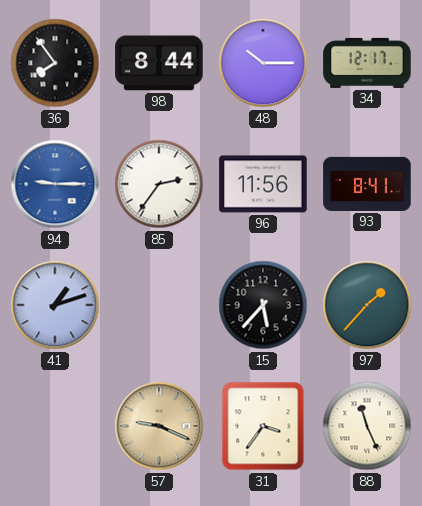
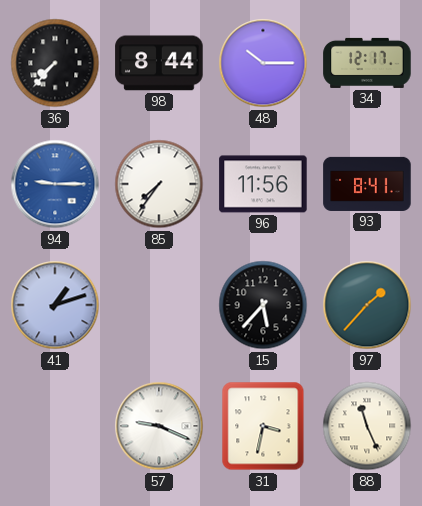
36: 7:54 -> 7:37 (55, 63)
85: 2:36 -> 7:36 (159, 184)
57 dial: champagne -> white (159, 426)
31: 3:36 -> 3:32 (263, 426)
